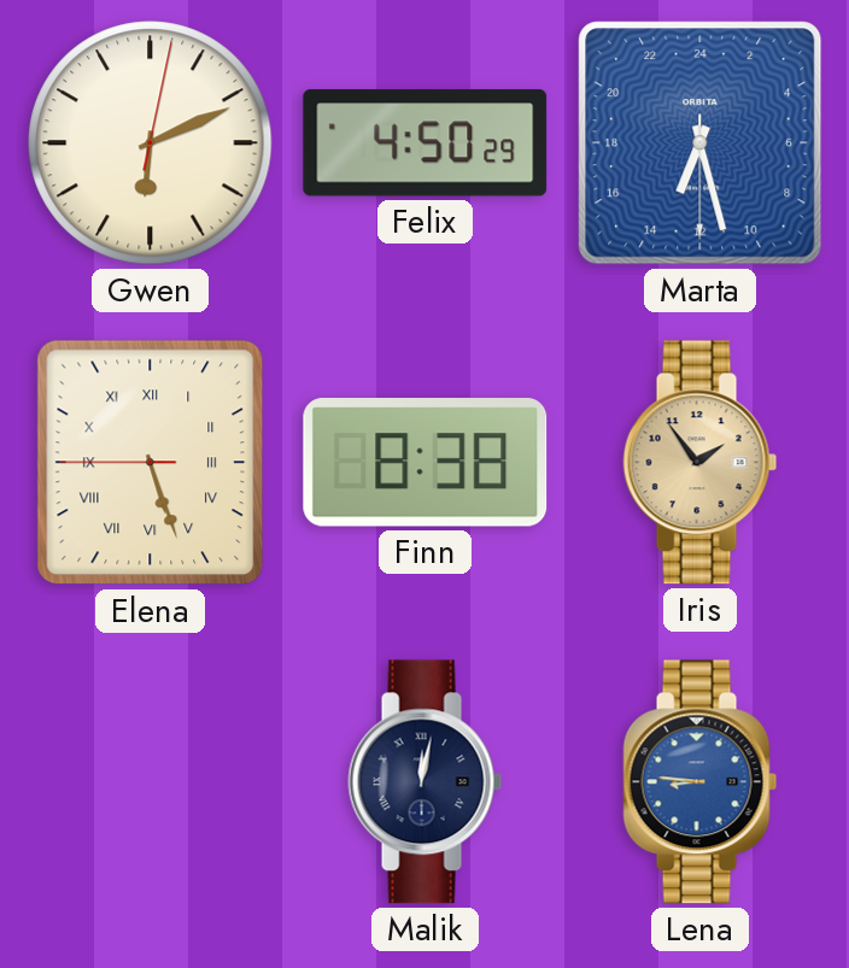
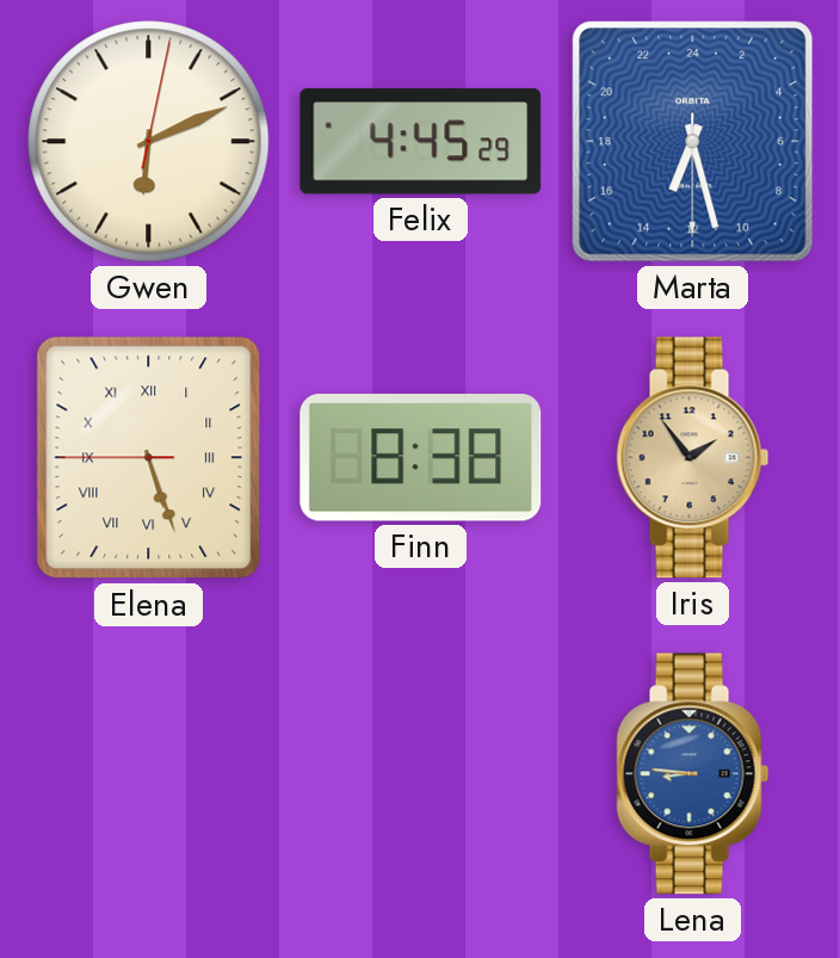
Felix: 4:50 -> 4:45 (421, 142)
Malik: 12:02 -> none (426, 782)
